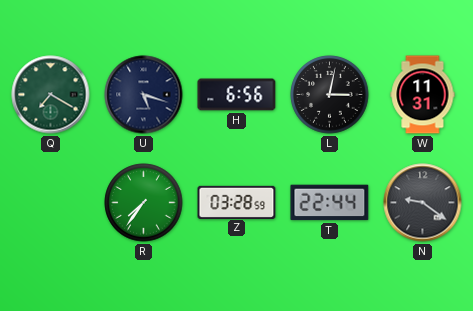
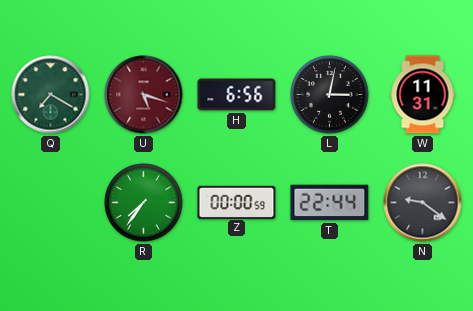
U dial: navy -> burgundy (144, 95)
Z: 03:28 -> 00:00 (237, 202)
